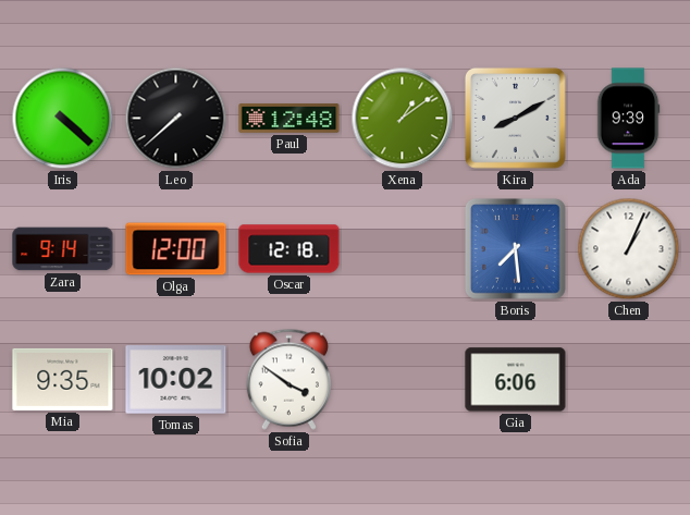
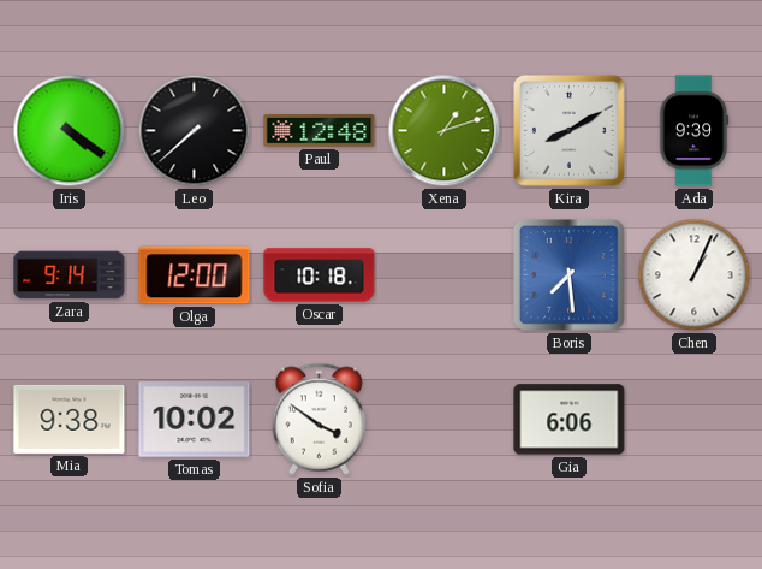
Iris: 4:22 -> 4:21 (70, 131)
Xena: 1:09 -> 1:12 (445, 131)
Oscar: 12:18 -> 10:18 (320, 275)
Mia: 9:35 -> 9:38 (70, 419)
